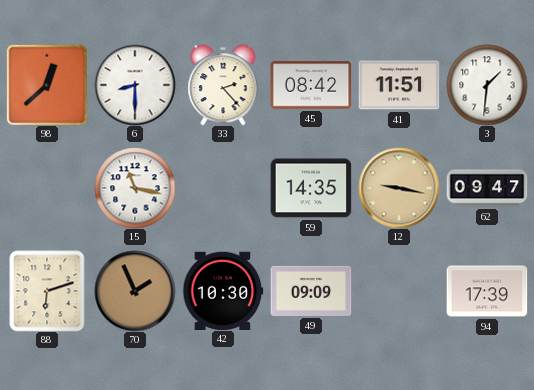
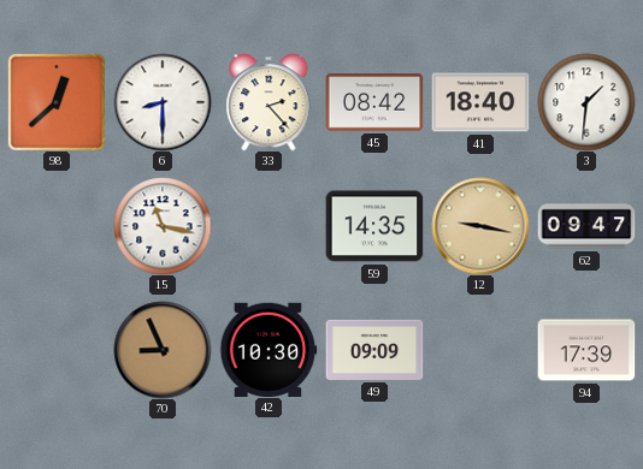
41: 11:51 -> 18:40 (480, 102)
88: 6:12 -> none (47, 291)
70: 1:56 -> 8:56 (163, 350)
